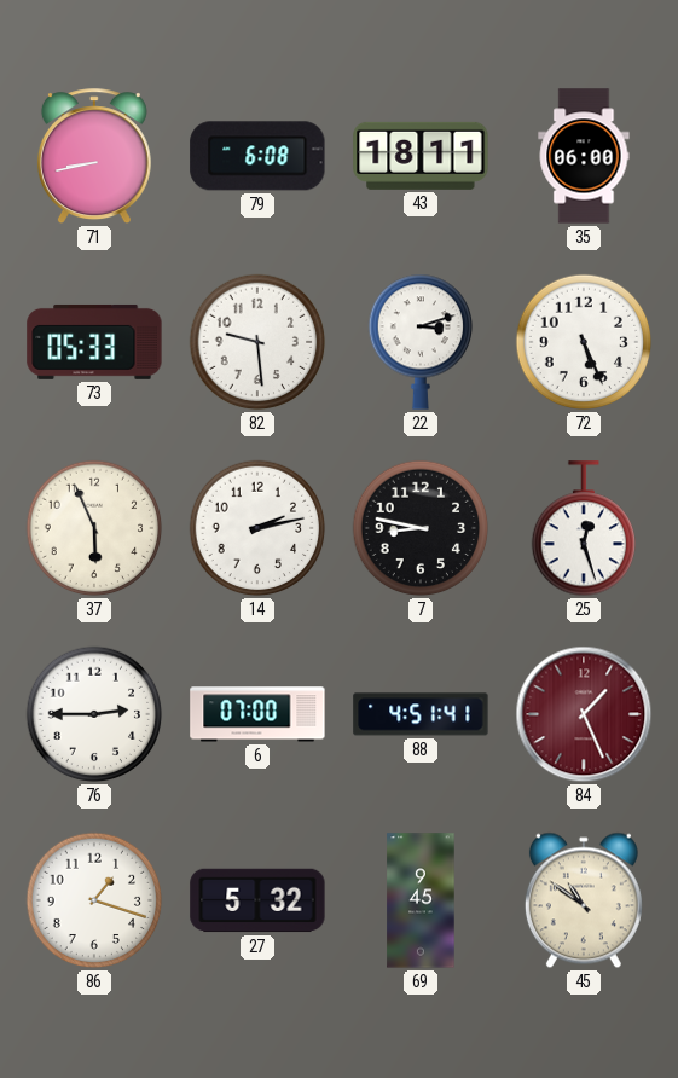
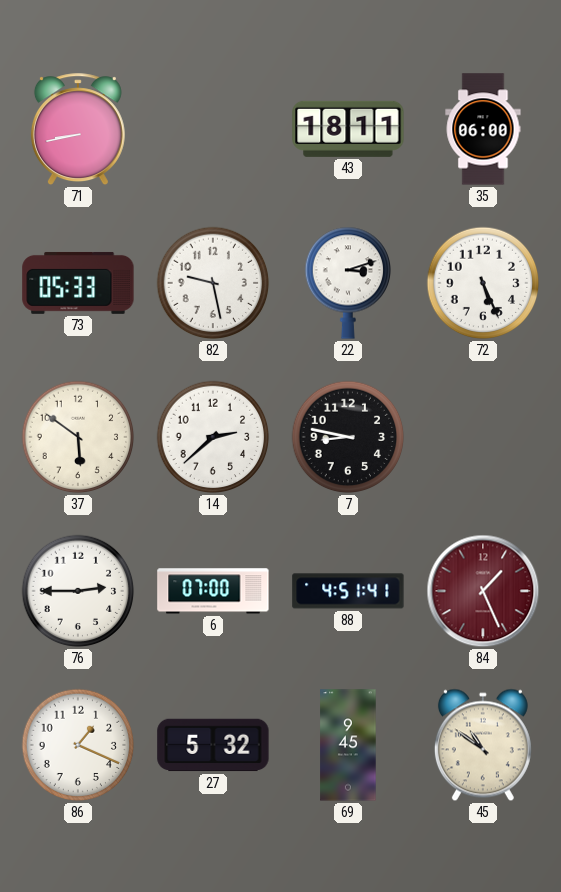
79: 6:08 -> none (257, 156)
82: 9:29 -> 9:28 (213, 283)
37: 5:56 -> 5:51 (78, 437)
14: 2:13 -> 2:38 (213, 437)
25: 12:27 -> none (583, 529)
86: 1:18 -> 1:19 (78, 745)
